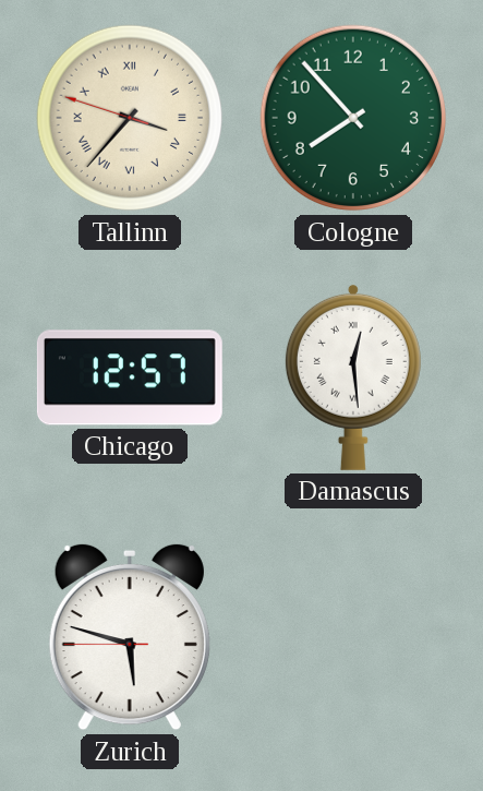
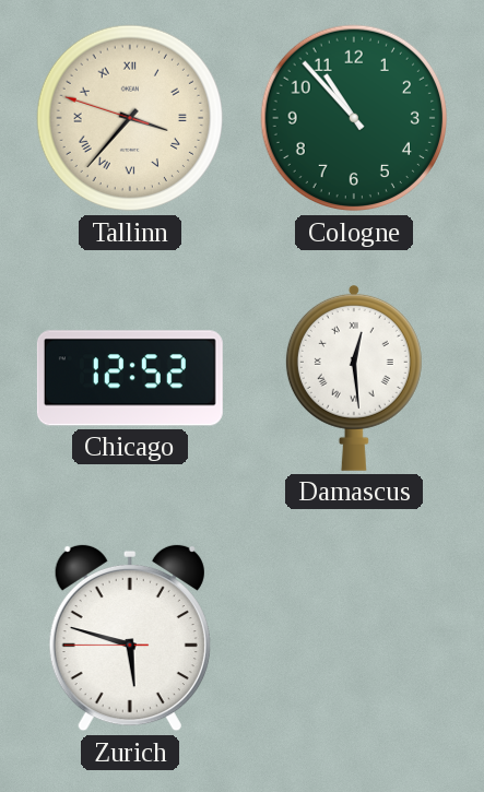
Cologne: 7:53 -> 10:53 (354, 118)
Chicago: 12:57 -> 12:52 (130, 378)
